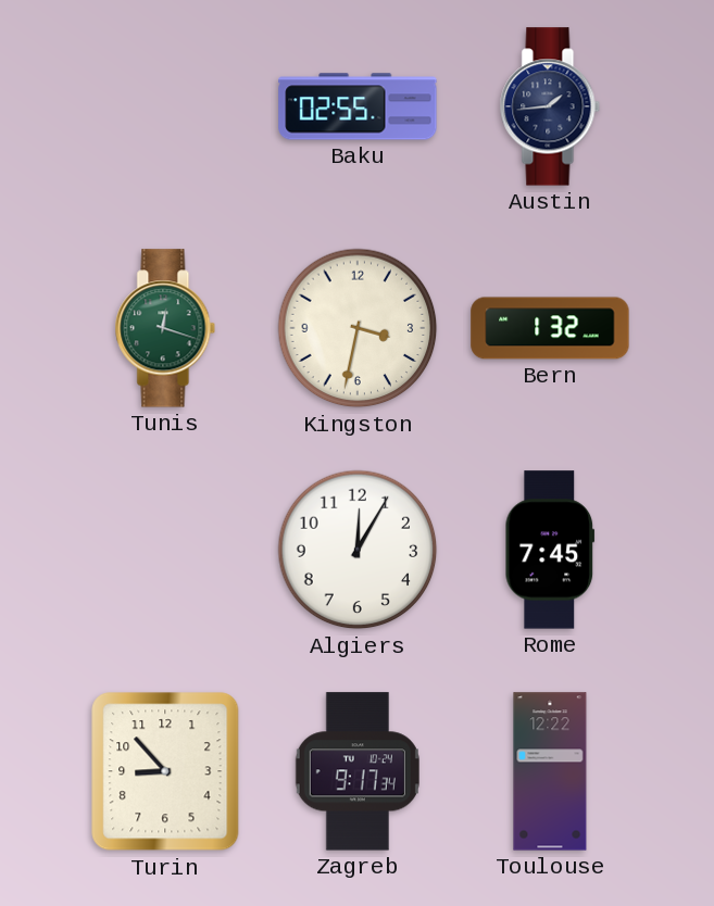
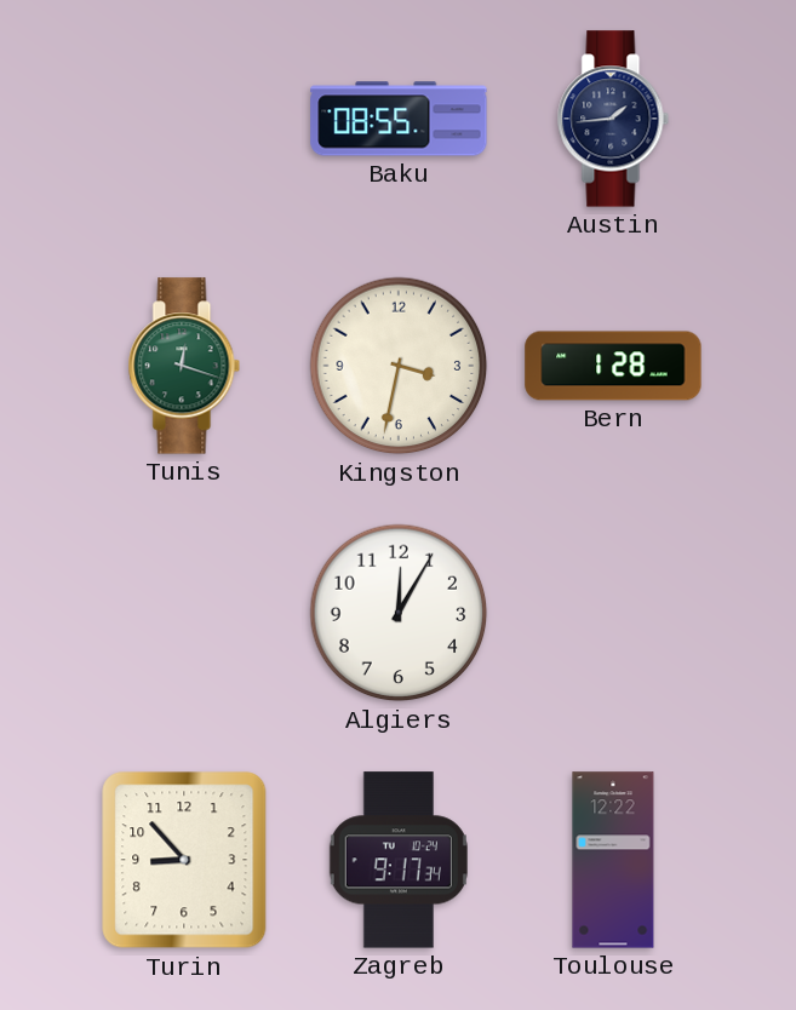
Baku: 02:55 -> 08:55 (399, 119)
Bern: 1:32 -> 1:28 (613, 366)
Rome: 7:45 -> none (550, 550)
